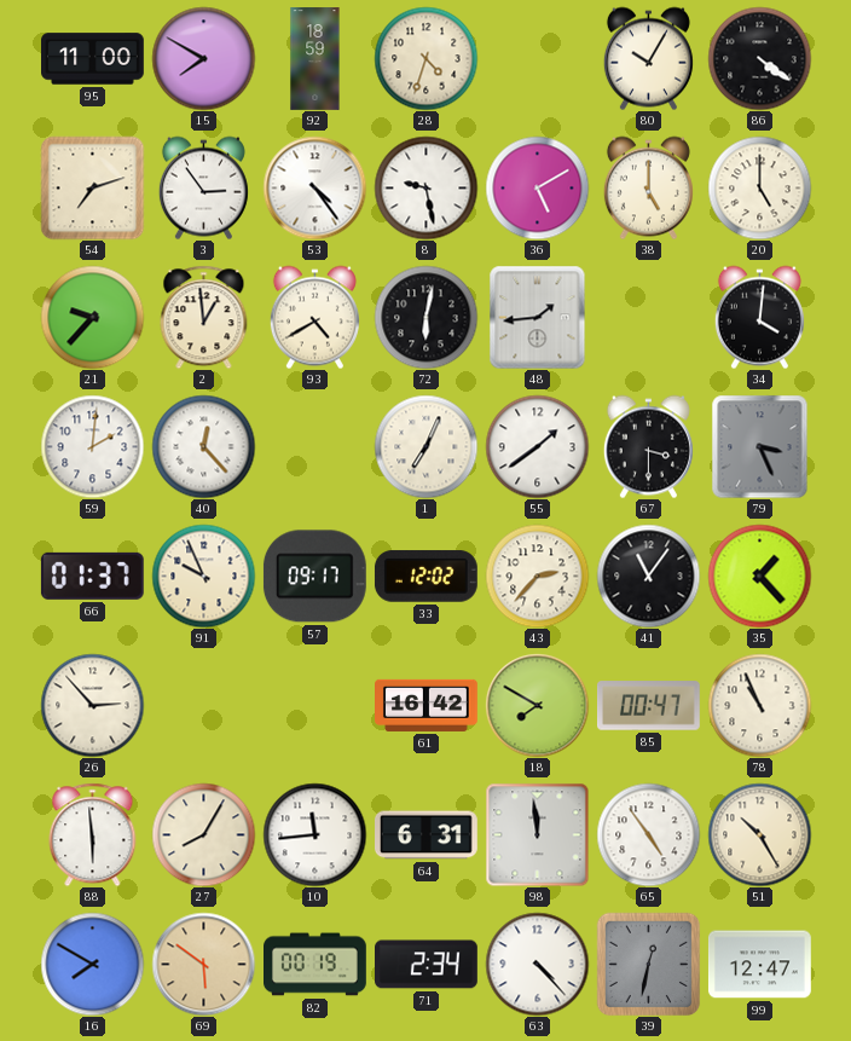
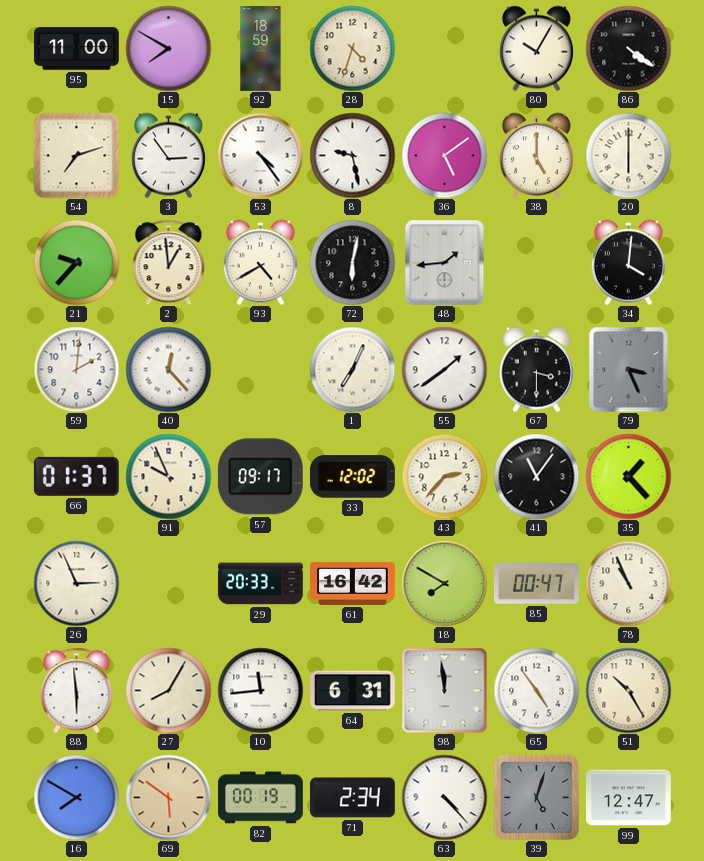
36: 5:10 -> 5:09 (444, 155)
20: 5:00 -> 6:00 (628, 155)
26: 2:53 -> 2:56 (76, 583)
29: none -> 20:33 (261, 584)
39: 12:32 -> 5:03 (536, 797)
